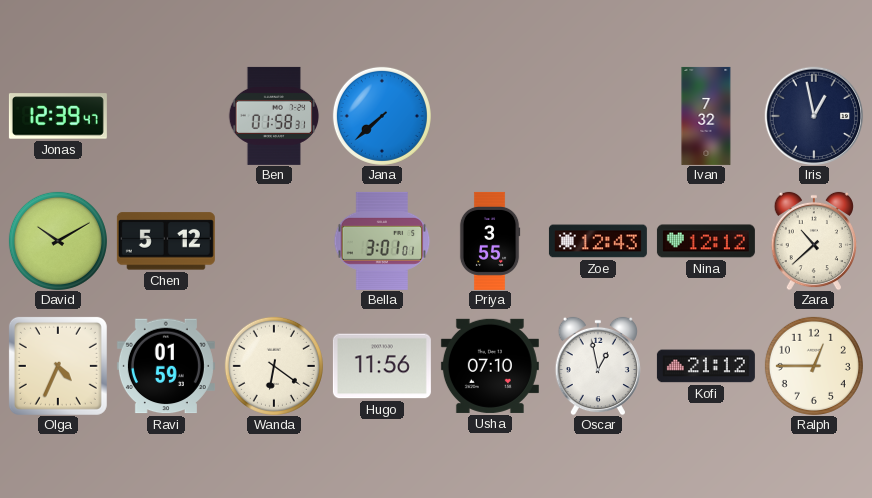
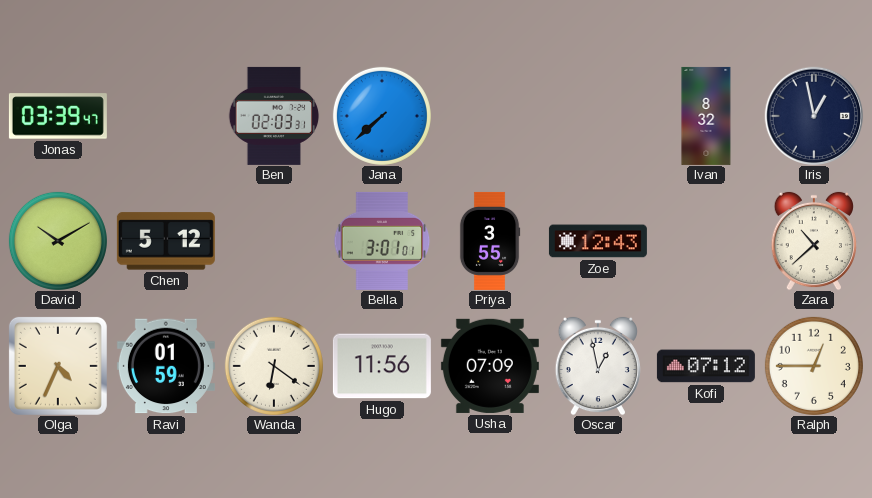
Jonas: 12:39 -> 03:39 (58, 116)
Ben: 01:58 -> 02:03 (274, 116)
Ivan: 7:32 -> 8:32 (706, 116)
Nina: 12:12 -> none (706, 241)
Usha: 07:10 -> 07:09 (490, 366)
Kofi: 21:12 -> 07:12 (706, 366)
